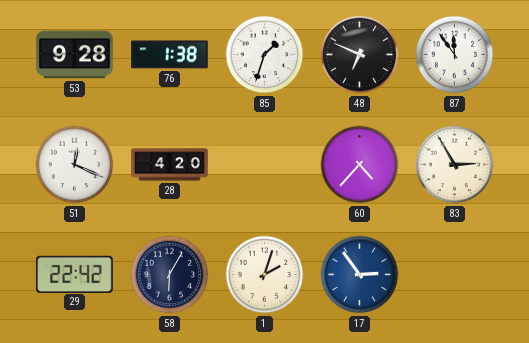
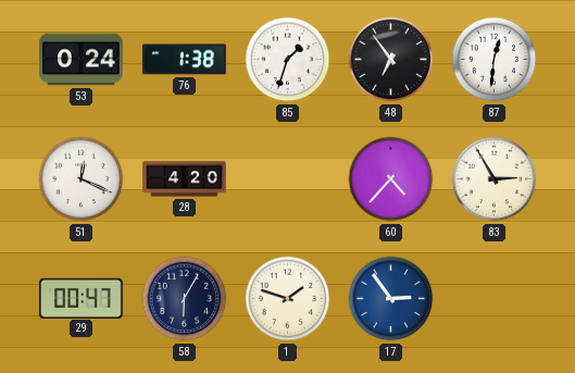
53: 9:28 -> 0:24 (82, 60)
48: 6:49 -> 6:54 (391, 60)
87: 11:54 -> 12:31 (495, 60)
29: 22:42 -> 00:47 (82, 298)
1: 2:03 -> 1:48 (288, 299)
